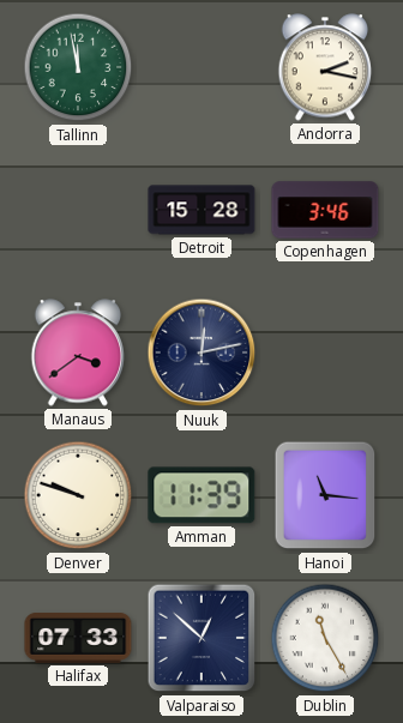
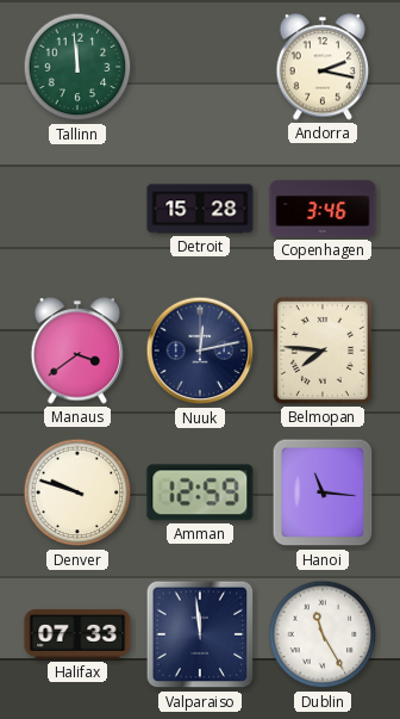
Tallinn: 11:58 -> 11:59 (77, 67)
Belmopan: none -> 7:46 (323, 351)
Amman: 11:39 -> 12:59 (200, 492)
Valparaiso: 12:52 -> 11:59 (200, 634)
